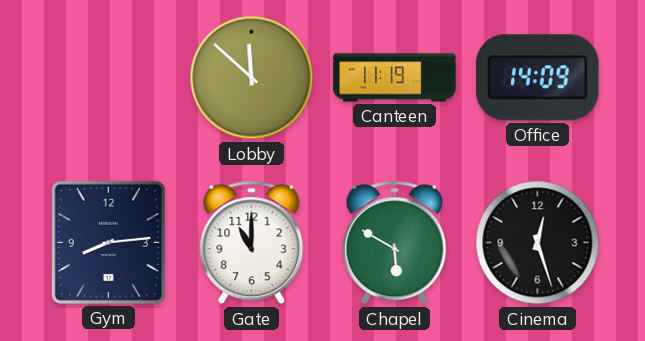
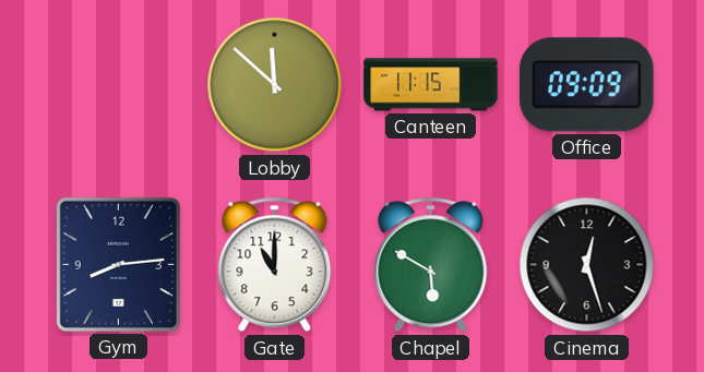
Canteen: 11:19 -> 11:15 (431, 85)
Office: 14:09 -> 09:09 (587, 85)
